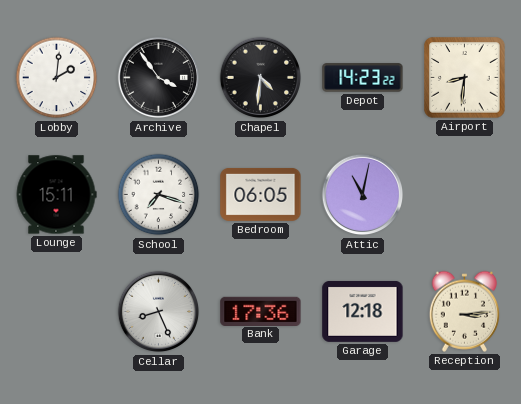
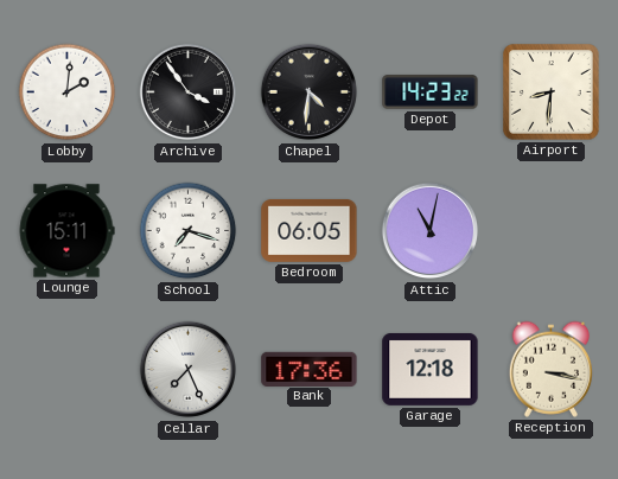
Cellar: 8:26 -> 7:26 (189, 370)
Reception: 3:14 -> 3:17 (550, 369)
